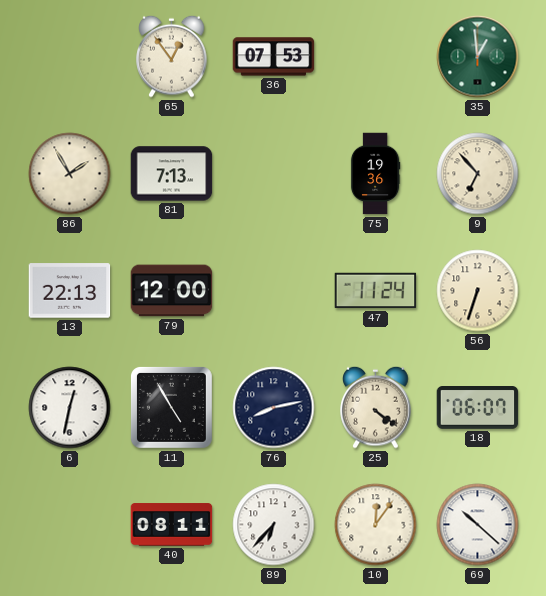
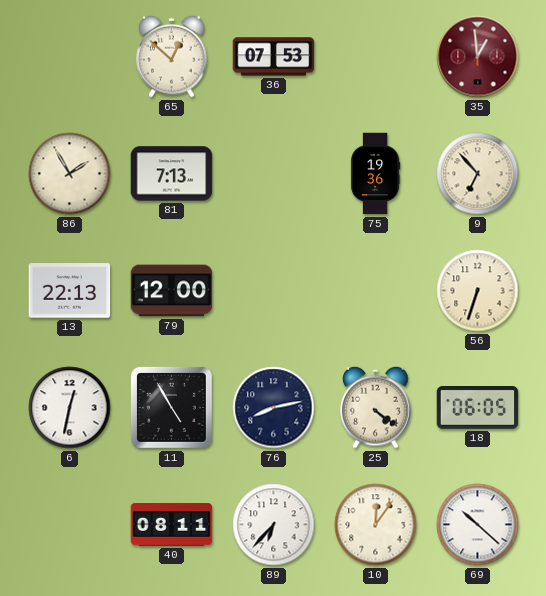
65: 12:54 -> 12:52 (172, 56)
35 dial: green -> burgundy (478, 57)
47: 11:24 -> none (376, 291)
18: 06:07 -> 06:05 (478, 408)
